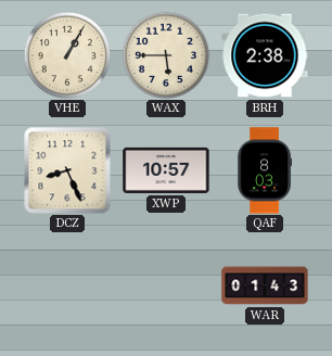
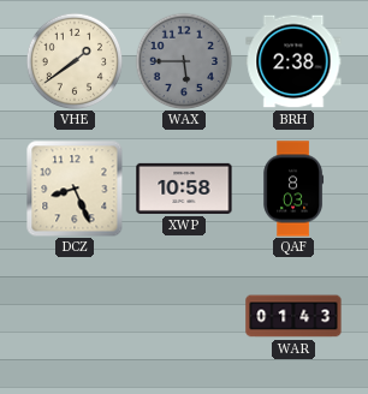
VHE: 1:05 -> 1:39 (75, 61)
WAX dial: cream -> grey (184, 61)
XWP: 10:57 -> 10:58 (184, 189)
